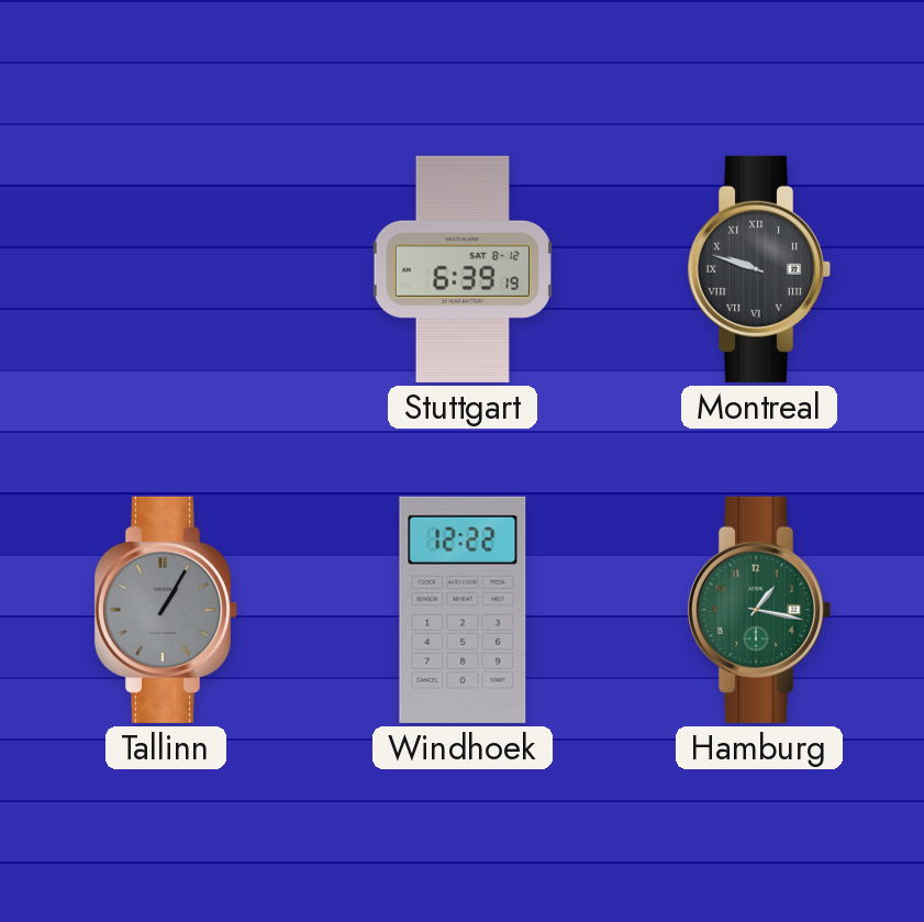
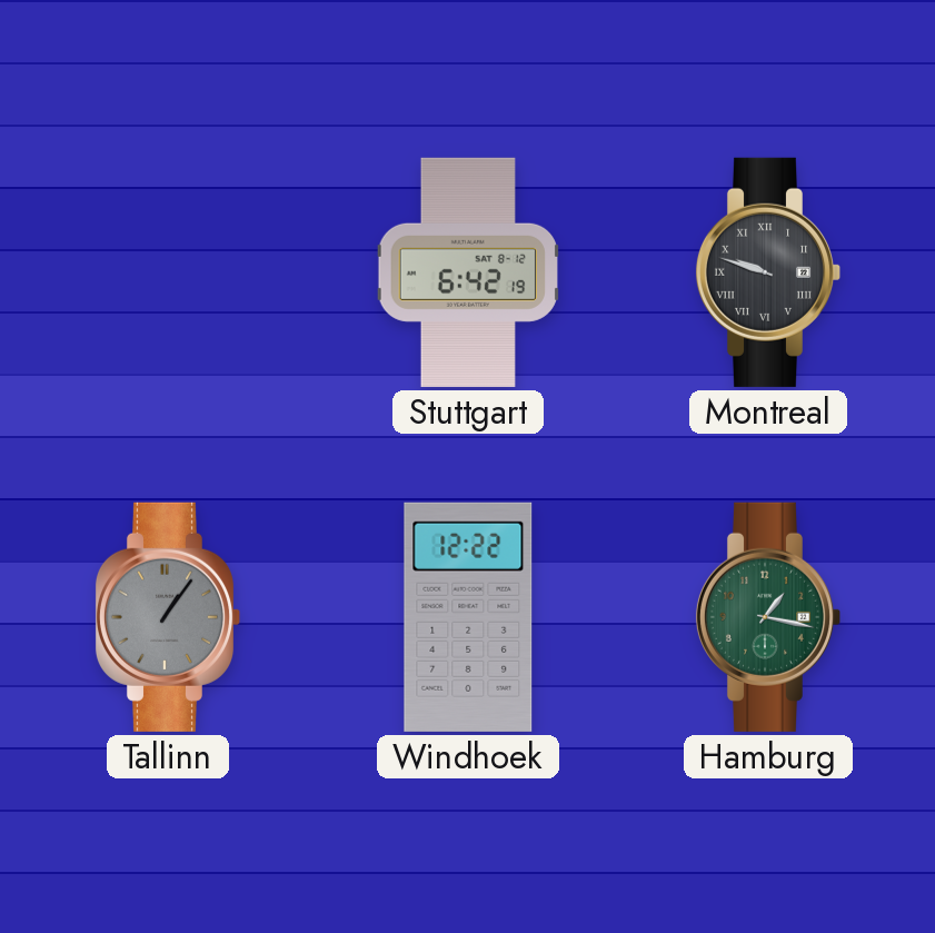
Stuttgart: 6:39 -> 6:42 (467, 272)
Tallinn: 1:05 -> 1:06 (168, 617)
